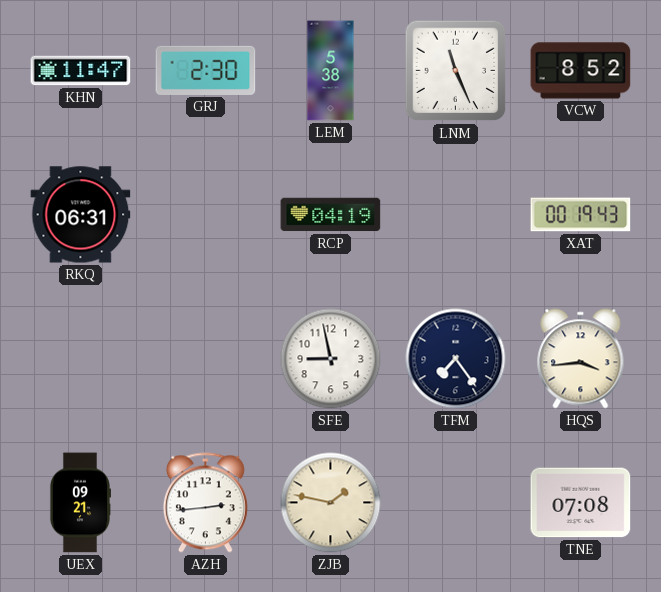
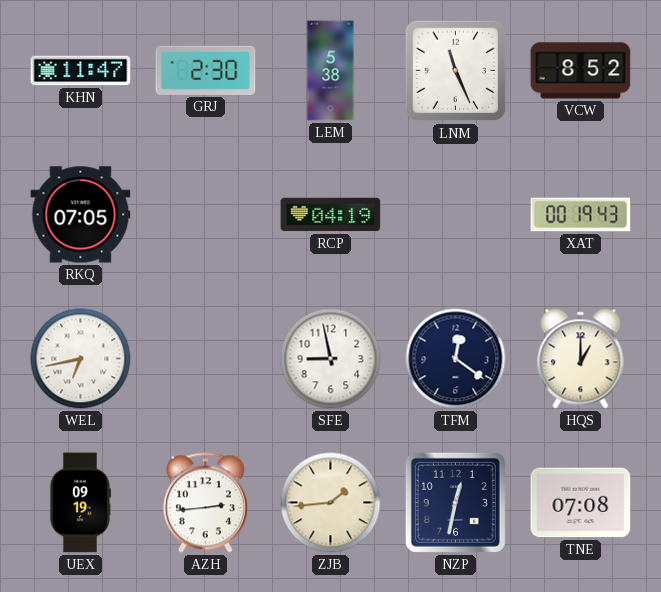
RKQ: 06:31 -> 07:05 (81, 215)
WEL: none -> 6:43 (81, 359)
TFM: 7:24 -> 12:21 (456, 359)
HQS: 3:44 -> 1:00 (581, 359)
UEX: 09:21 -> 09:19 (79, 503)
ZJB: 1:47 -> 1:44 (331, 503)
NZP: none -> 12:32 (455, 502)
